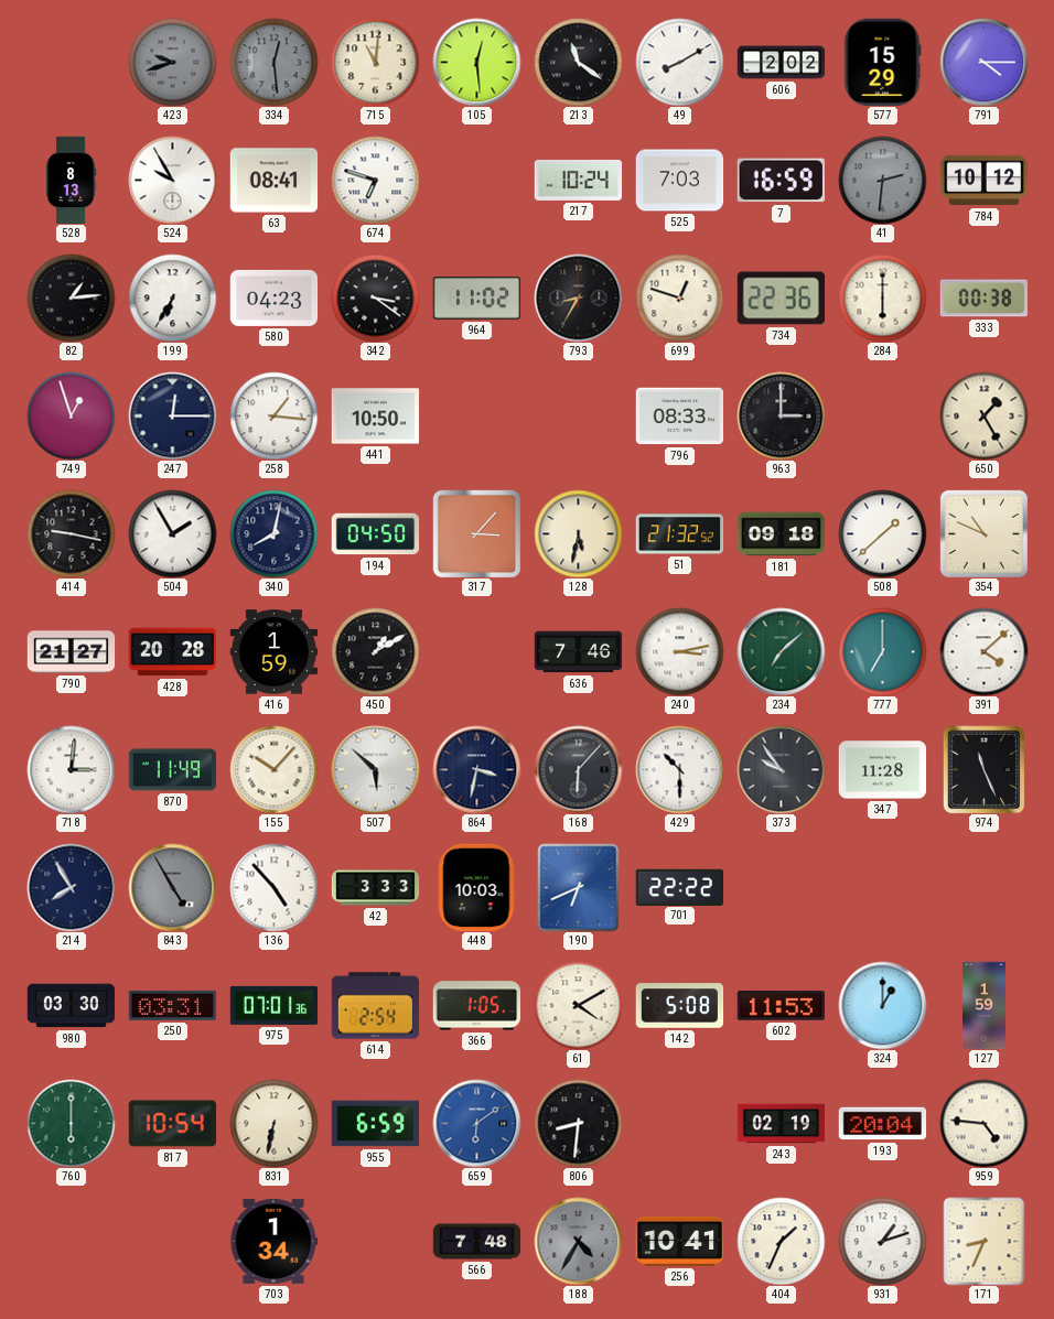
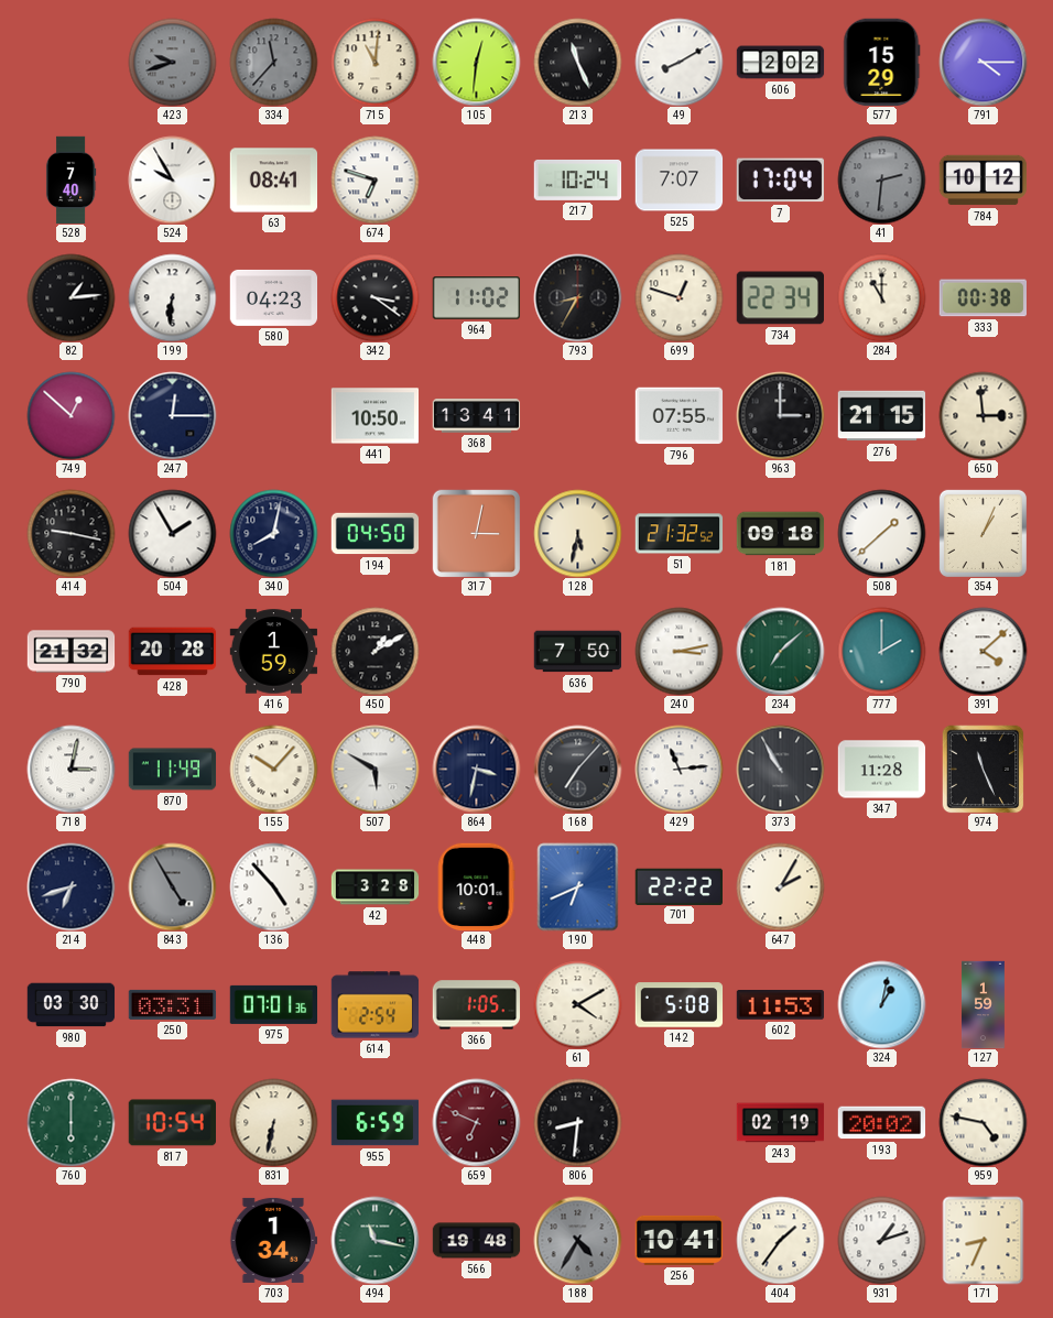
334: 12:29 -> 11:37 (273, 62)
105: 12:29 -> 12:31 (476, 62)
213: 11:21 -> 11:26 (577, 62)
528: 8:13 -> 7:40 (70, 179)
525: 7:03 -> 7:07 (679, 181)
7: 16:59 -> 17:04 (780, 181)
199: 6:35 -> 6:31 (172, 297)
734: 22:36 -> 22:34 (780, 298)
284: 6:00 -> 11:00 (881, 297)
749: 12:57 -> 12:52 (70, 415)
258: 1:16 -> none (273, 415)
368: none -> 13:41 (476, 416)
796: 08:33 -> 07:55 (679, 416)
276: none -> 21:15 (881, 416)
650: 1:25 -> 2:59 (983, 415)
317: 3:07 -> 3:02 (476, 533)
354: 10:49 -> 1:04 (983, 533)
790: 21:27 -> 21:32 (70, 652)
636: 7:46 -> 7:50 (577, 652)
777: 7:00 -> 2:00 (881, 651)
718: 3:01 -> 3:02 (70, 769)
507: 5:52 -> 5:50 (374, 769)
168: 6:07 -> 7:07 (577, 769)
429: 10:30 -> 11:14 (679, 769)
373: 9:54 -> 10:55 (780, 769)
214: 7:55 -> 6:42 (70, 886)
42: 3:33 -> 3:28 (374, 887)
448: 10:03 -> 10:01 (476, 886)
647: none -> 2:05 (780, 886)
324: 1:00 -> 1:02 (881, 1004)
659: 6:09 -> 6:49 (476, 1122)
659 dial: blue -> burgundy (476, 1122)
193: 20:04 -> 20:02 (881, 1123)
959: 4:46 -> 4:47 (983, 1122)
494: none -> 11:17 (374, 1240)
566: 7:48 -> 19:48 (476, 1241)
404: 1:34 -> 1:36 (780, 1240)
